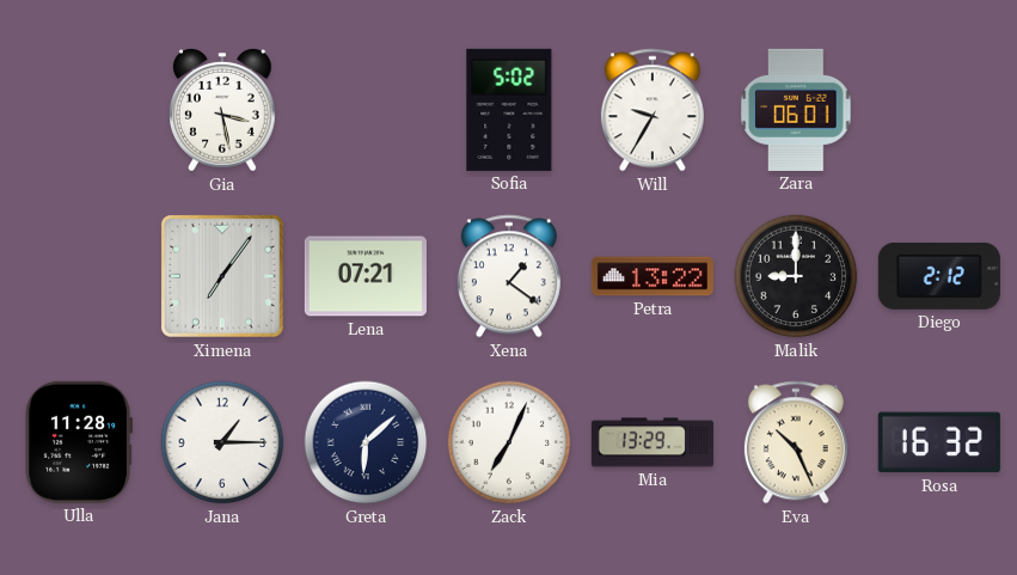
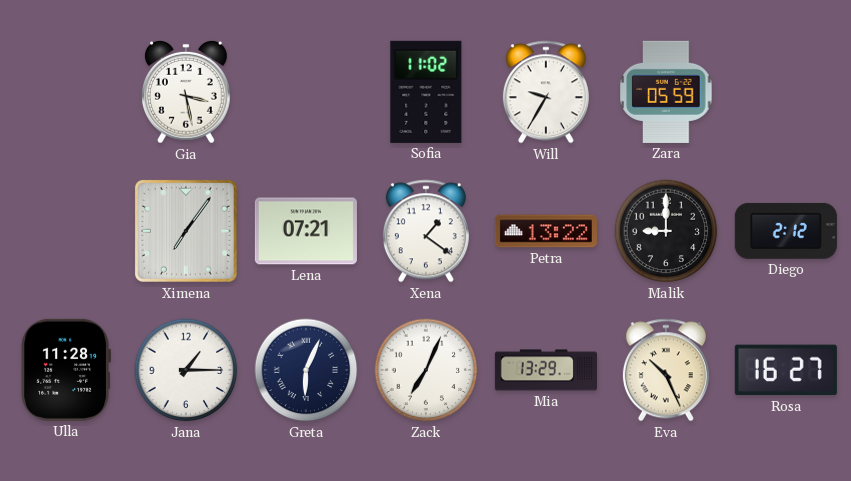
Sofia: 5:02 -> 11:02 (426, 92)
Zara: 06:01 -> 05:59 (666, 92)
Greta: 6:08 -> 6:04 (306, 370)
Rosa: 16:32 -> 16:27 (786, 370)
